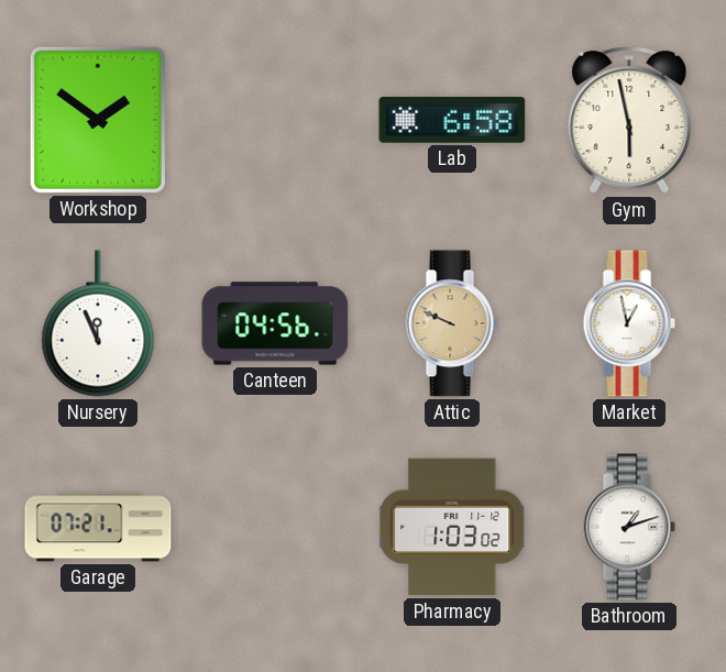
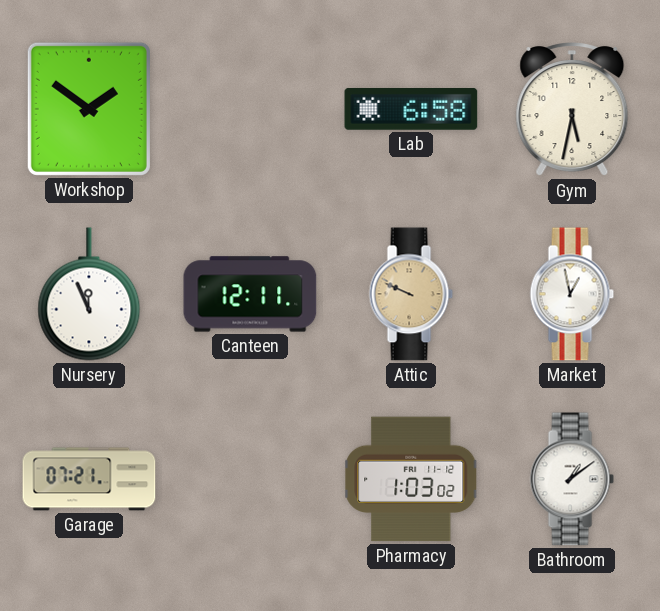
Gym: 5:58 -> 5:32 (572, 110)
Canteen: 04:56 -> 12:11 (250, 294)
Bathroom: 1:12 -> 1:09 (572, 479)
